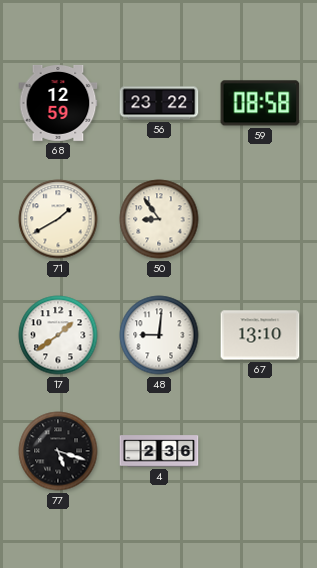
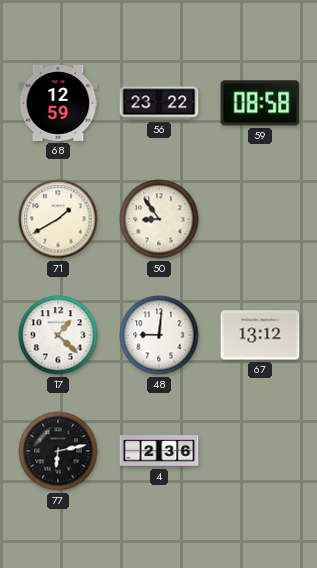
17: 1:39 -> 1:22 (58, 335)
67: 13:10 -> 13:12 (260, 335)
77: 5:18 -> 6:13 (58, 451)
